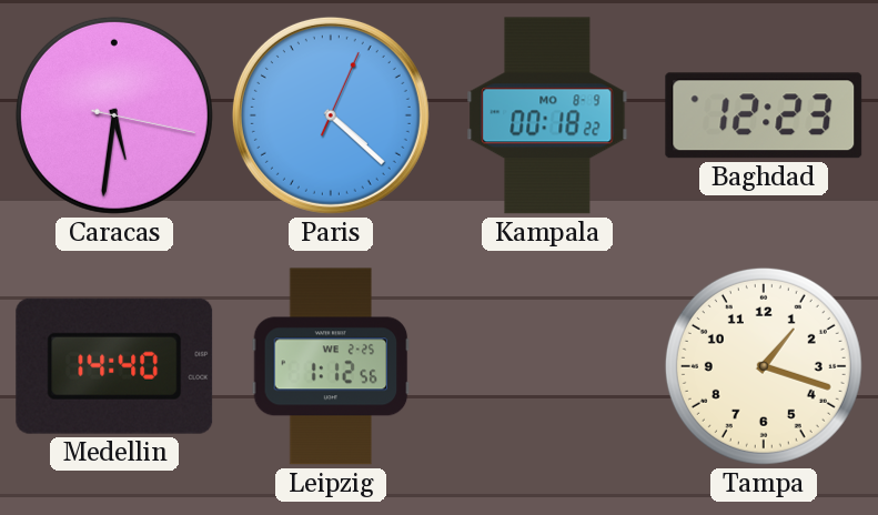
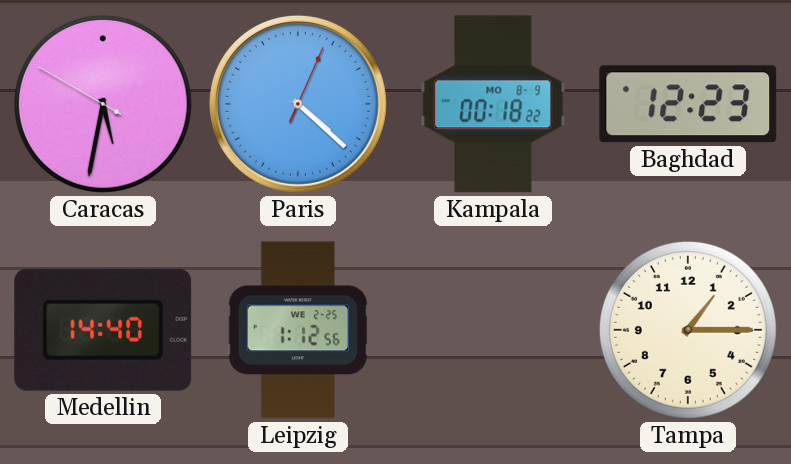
Caracas: 5:31:17 -> 5:31:50 (103, 104)
Tampa: 1:18 -> 1:15 (688, 330)
